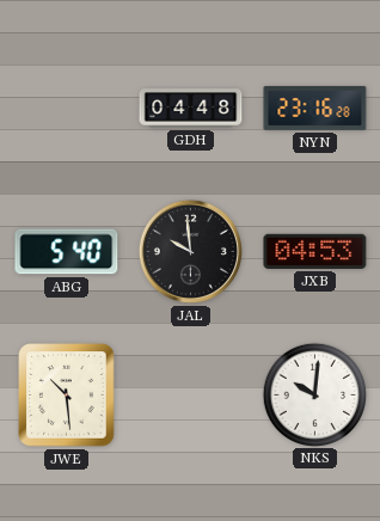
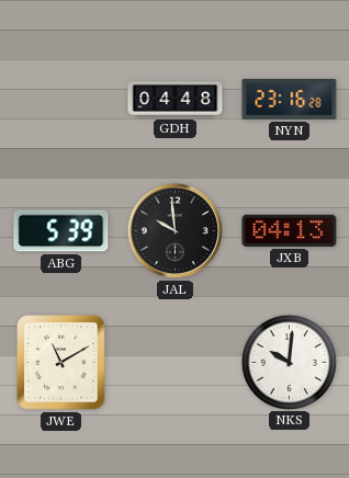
ABG: 5:40 -> 5:39 (61, 231)
JXB: 04:53 -> 04:13 (290, 230)
JWE: 10:29 -> 11:10 (61, 363)
